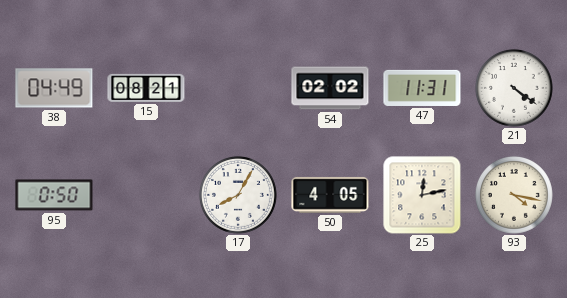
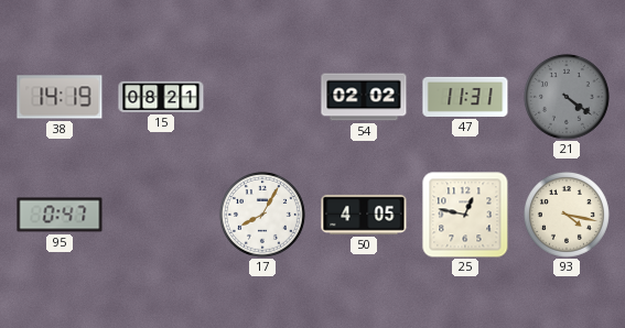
38: 04:49 -> 14:19 (60, 97)
21 dial: white -> grey (567, 97)
95: 0:50 -> 0:47 (60, 215)
25: 12:13 -> 12:47 (465, 215)
